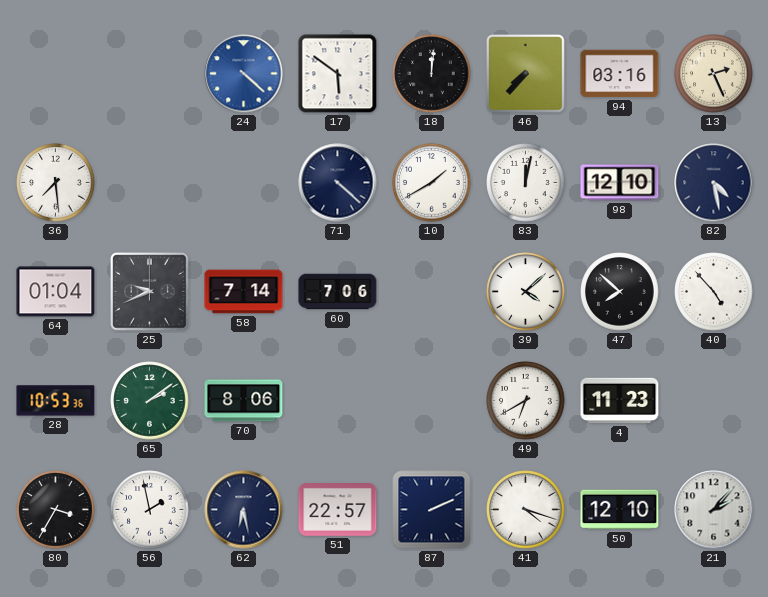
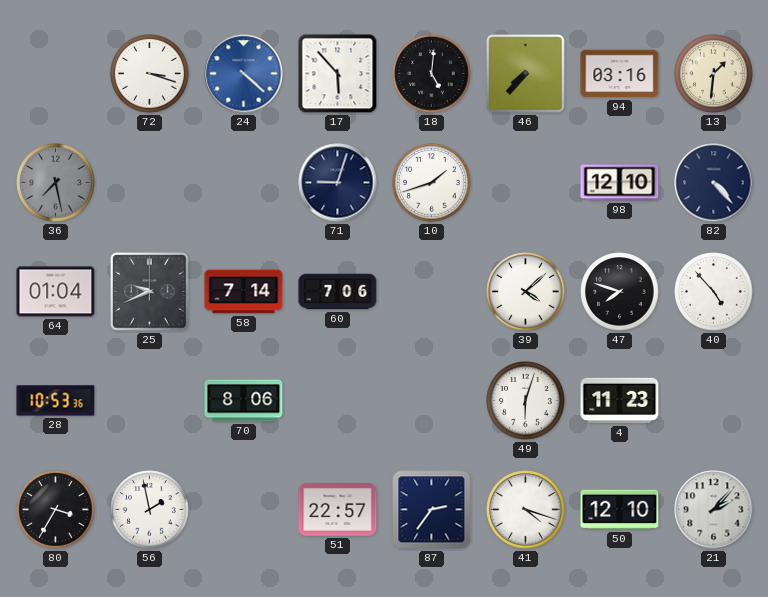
72: none -> 3:18 (150, 74)
17: 5:51 -> 5:53 (338, 74)
18: 12:01 -> 5:01 (432, 74)
13: 2:26 -> 1:31 (714, 74)
36: 7:29 -> 7:28 (56, 183)
36 dial: white -> grey (56, 183)
71: 4:22 -> 9:03 (338, 183)
10: 1:40 -> 1:42 (432, 183)
83: 12:02 -> none (526, 183)
82: 4:28 -> 4:23 (714, 183)
47: 7:52 -> 7:48 (620, 292)
65: 2:09 -> none (150, 401)
49: 6:40 -> 6:03 (526, 401)
62: 6:28 -> none (244, 510)
87: 2:11 -> 2:36 (432, 510)
